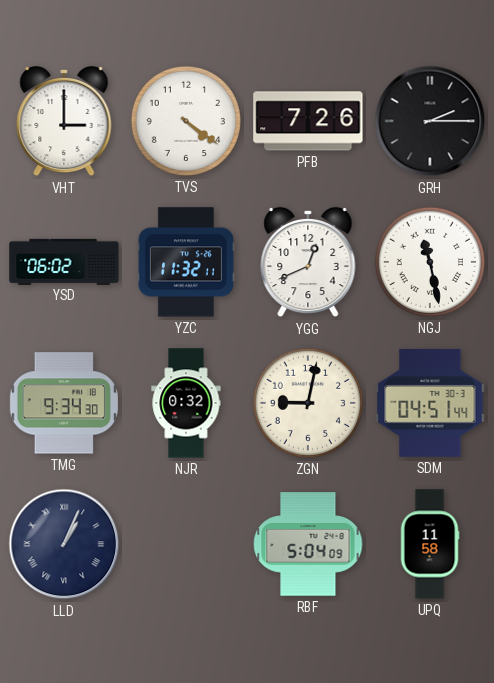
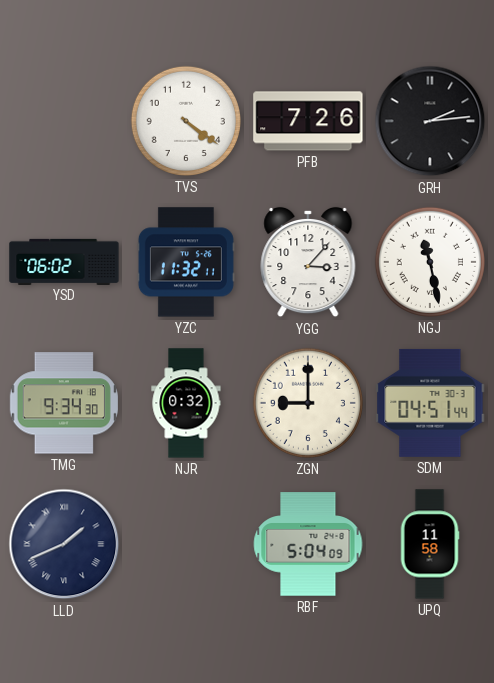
VHT: 3:00 -> none (64, 121)
GRH: 2:15 -> 2:14 (430, 121)
YGG: 12:41 -> 3:07 (308, 262)
ZGN: 9:02 -> 9:00 (308, 403)
LLD: 1:04 -> 1:41 (64, 544)
